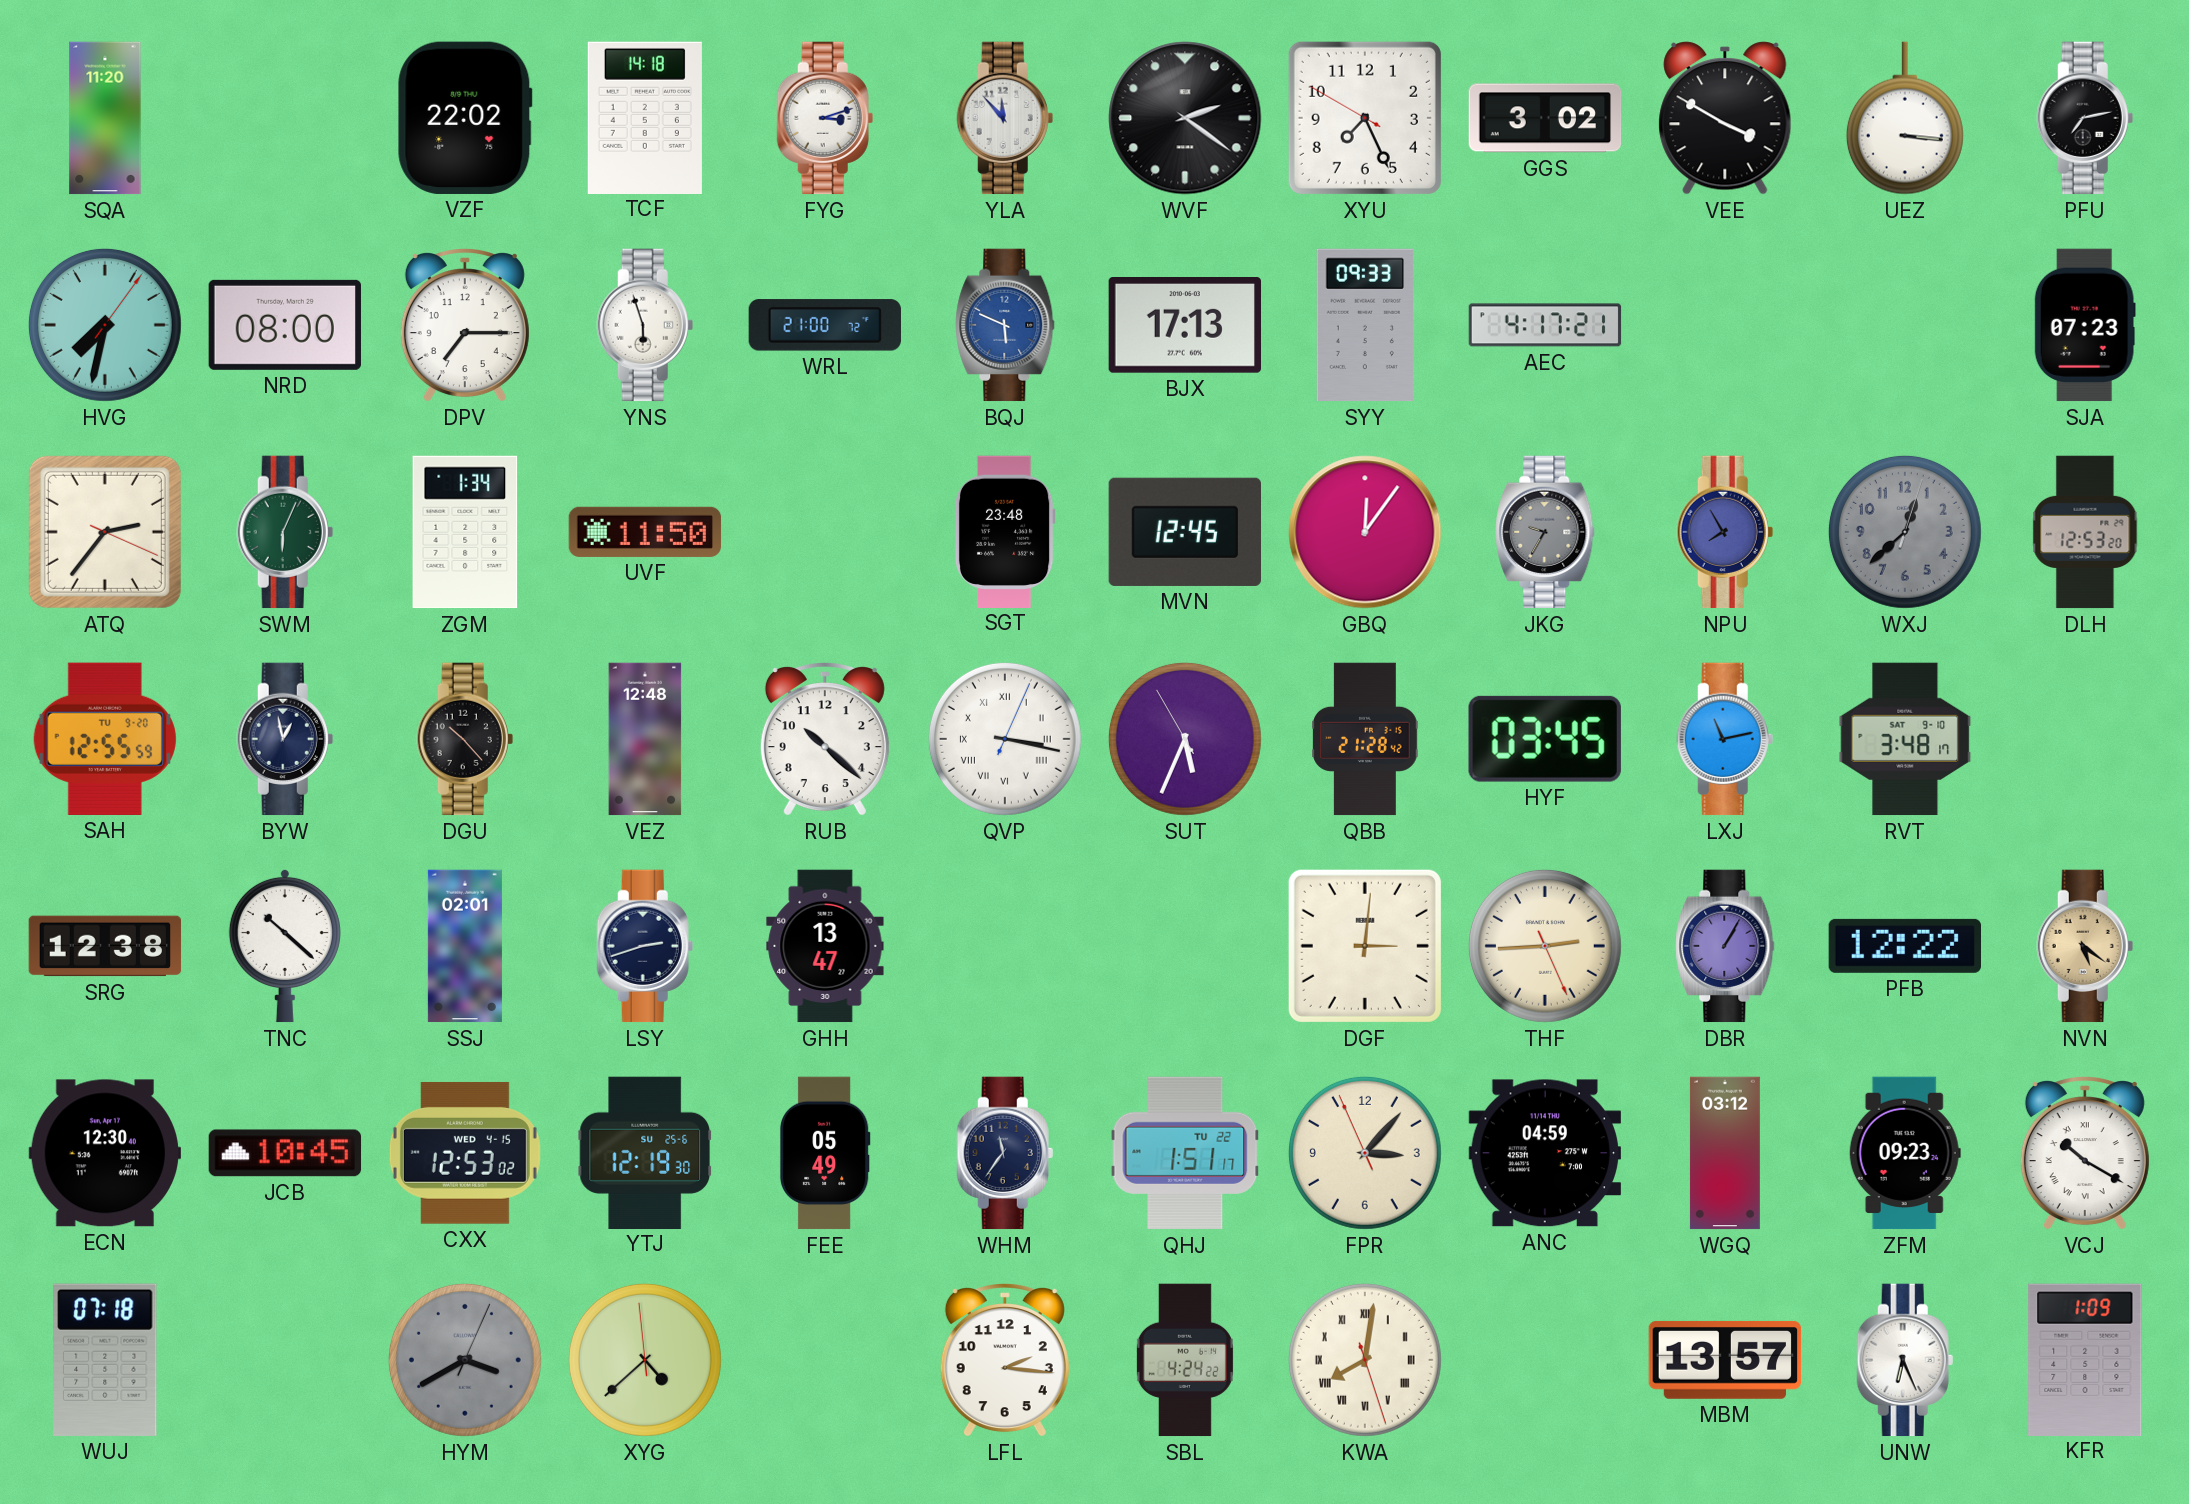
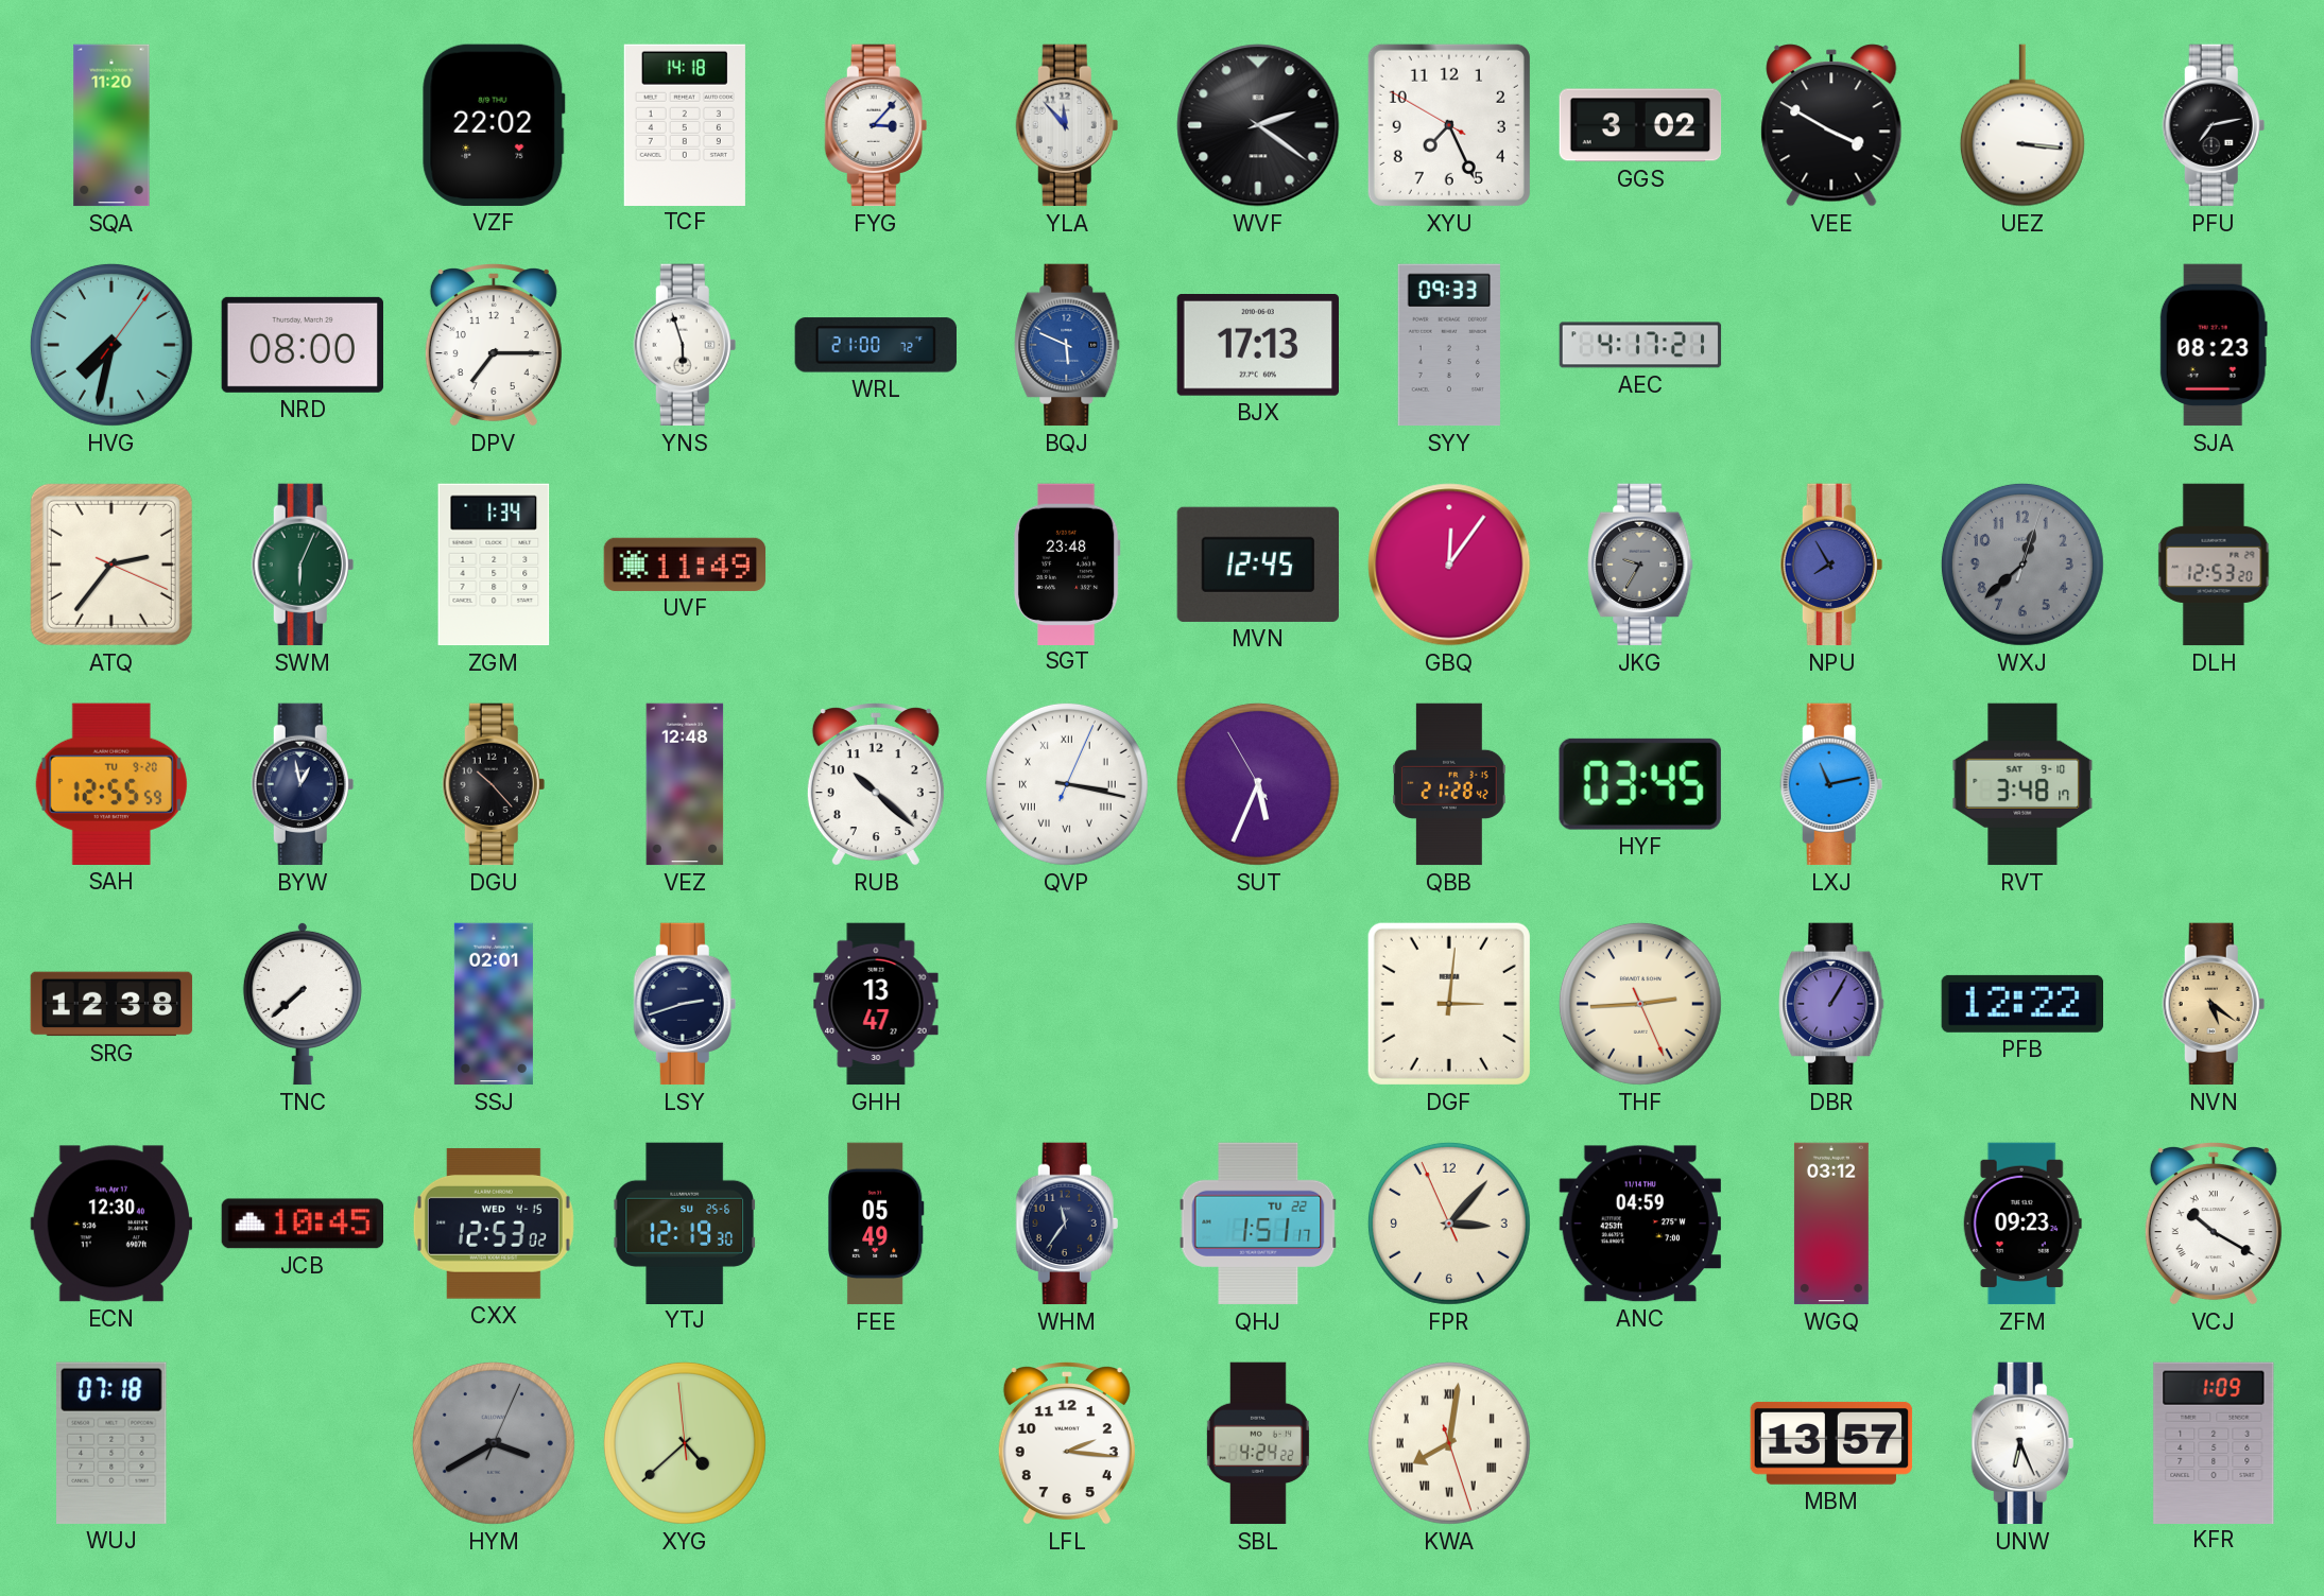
FYG: 3:12 -> 3:07 (876, 125)
SJA: 07:23 -> 08:23 (2214, 345)
UVF: 11:50 -> 11:49 (685, 565)
TNC: 10:22 -> 7:38 (303, 1004)
